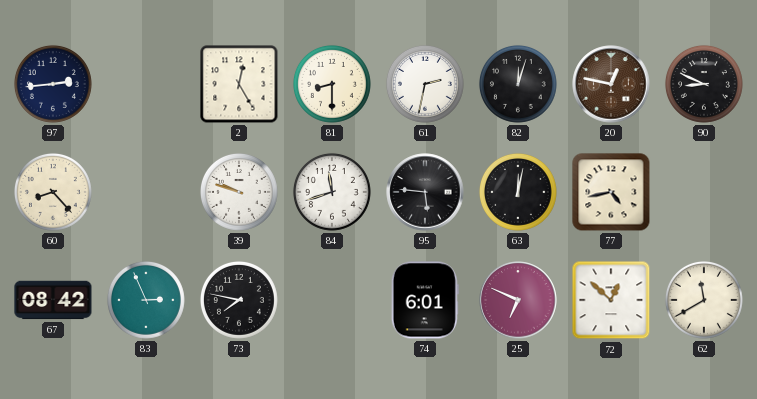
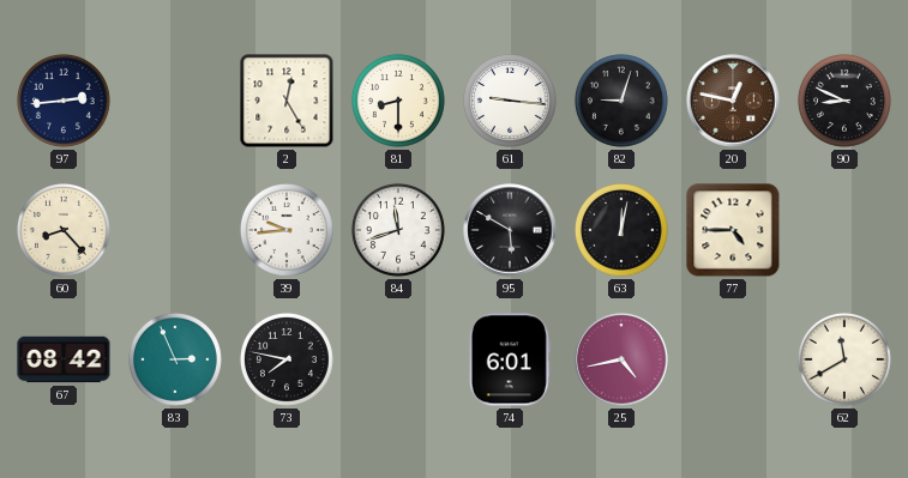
61: 2:32 -> 9:16 (510, 101)
82: 12:03 -> 9:03 (621, 101)
39: 9:48 -> 9:44 (287, 230)
95: 5:46 -> 5:50 (510, 230)
77: 4:43 -> 4:45 (733, 230)
25: 6:49 -> 4:43 (621, 359)
72: 12:52 -> none (611, 300)
